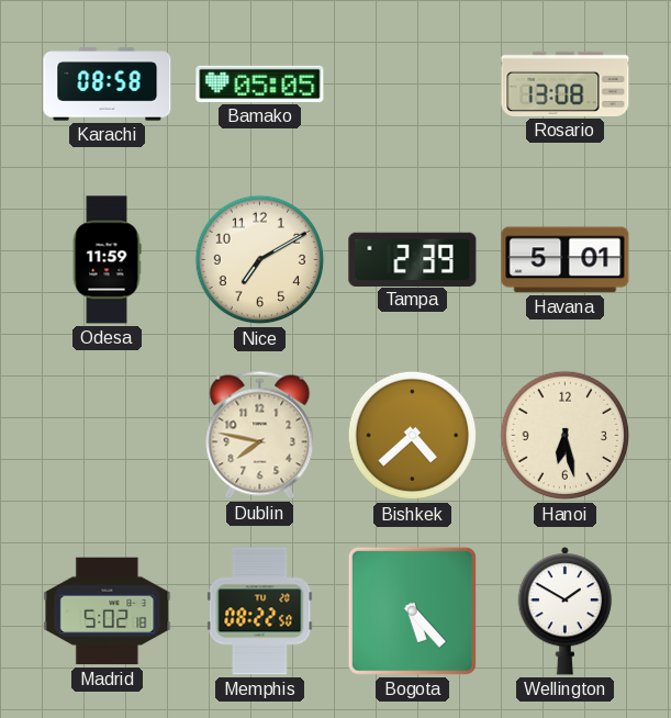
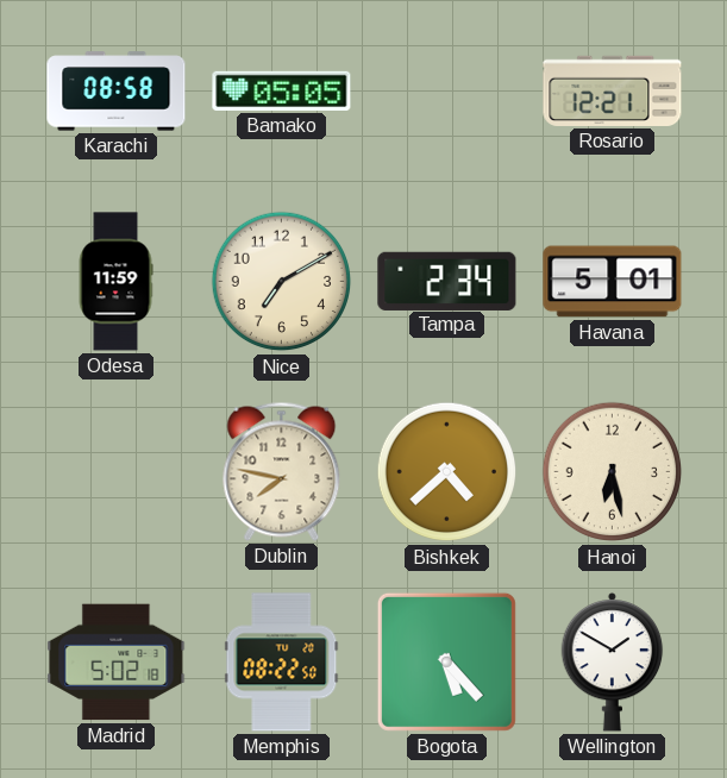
Rosario: 13:08 -> 12:21 (613, 90)
Tampa: 2:39 -> 2:34 (447, 281)
